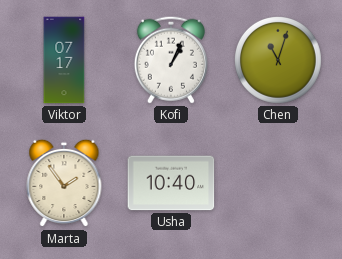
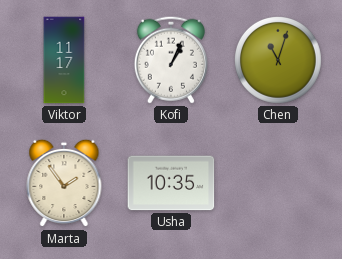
Viktor: 07:17 -> 11:17 (64, 60)
Usha: 10:40 -> 10:35 (171, 183)
